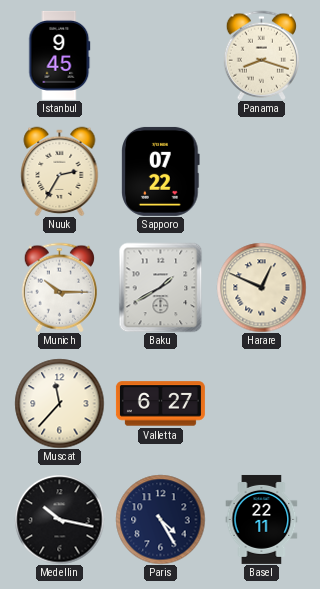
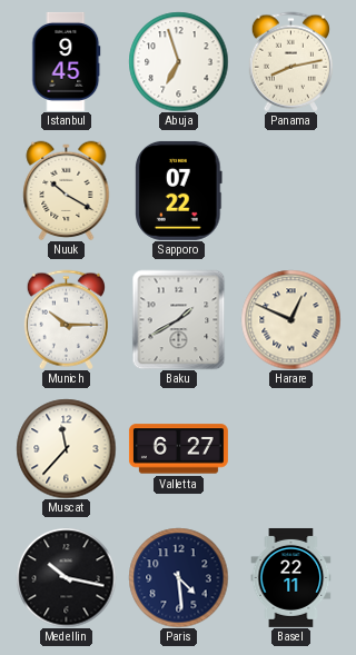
Abuja: none -> 6:57 (178, 61)
Panama: 8:18 -> 8:13 (290, 61)
Nuuk: 2:35 -> 10:20 (67, 190)
Paris: 4:25 -> 4:29 (178, 577)
